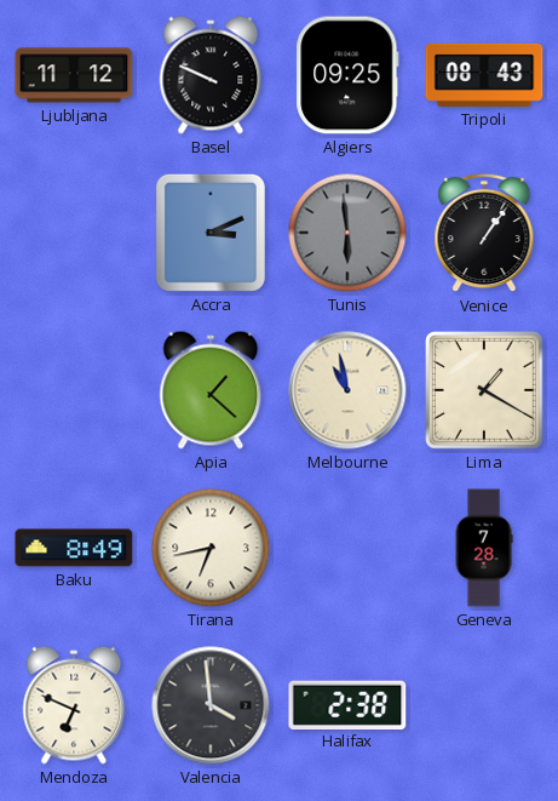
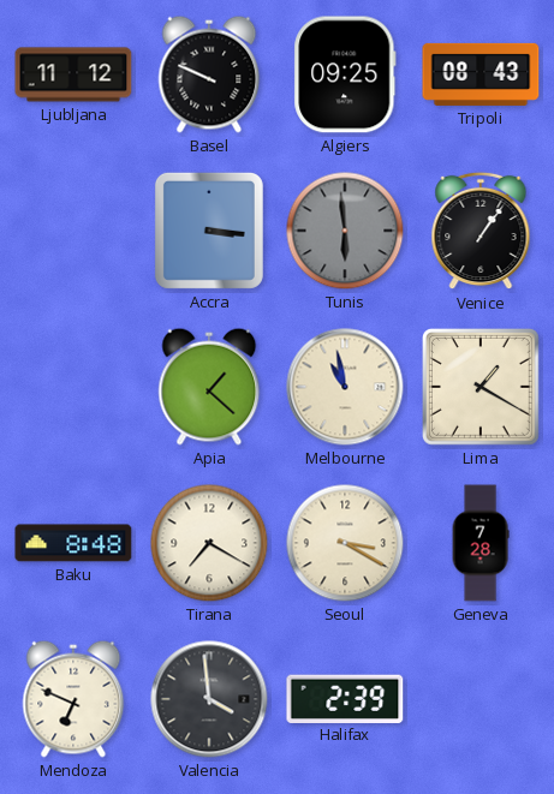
Accra: 3:11 -> 3:16 (209, 231)
Baku: 8:49 -> 8:48 (73, 543)
Tirana: 6:43 -> 7:20 (209, 543)
Seoul: none -> 3:20 (345, 543)
Halifax: 2:38 -> 2:39 (345, 698)
